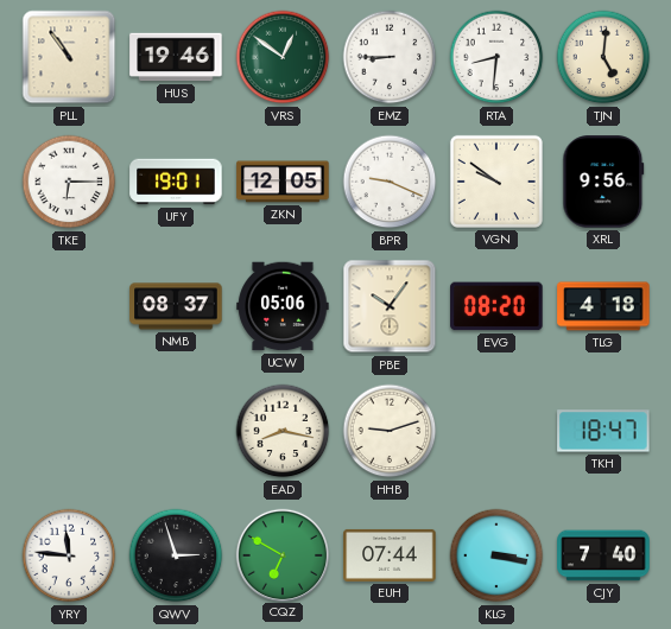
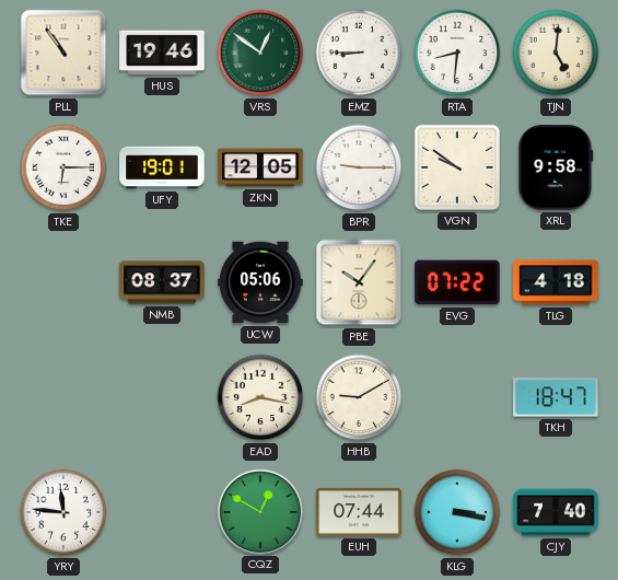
BPR: 9:19 -> 9:15 (359, 167)
XRL: 9:56 -> 9:58 (556, 167)
EVG: 08:20 -> 07:22 (457, 282)
HHB: 9:12 -> 9:10 (359, 397)
QWV: 2:57 -> none (176, 555)
CQZ: 6:50 -> 12:50 (259, 511)
